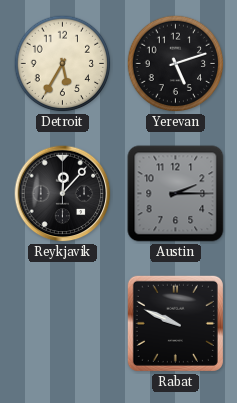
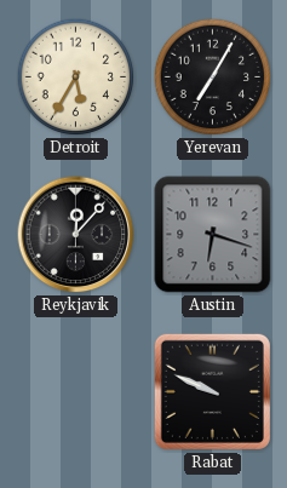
Yerevan: 5:12 -> 7:05 (213, 77)
Austin: 2:15 -> 6:18 (213, 235)
